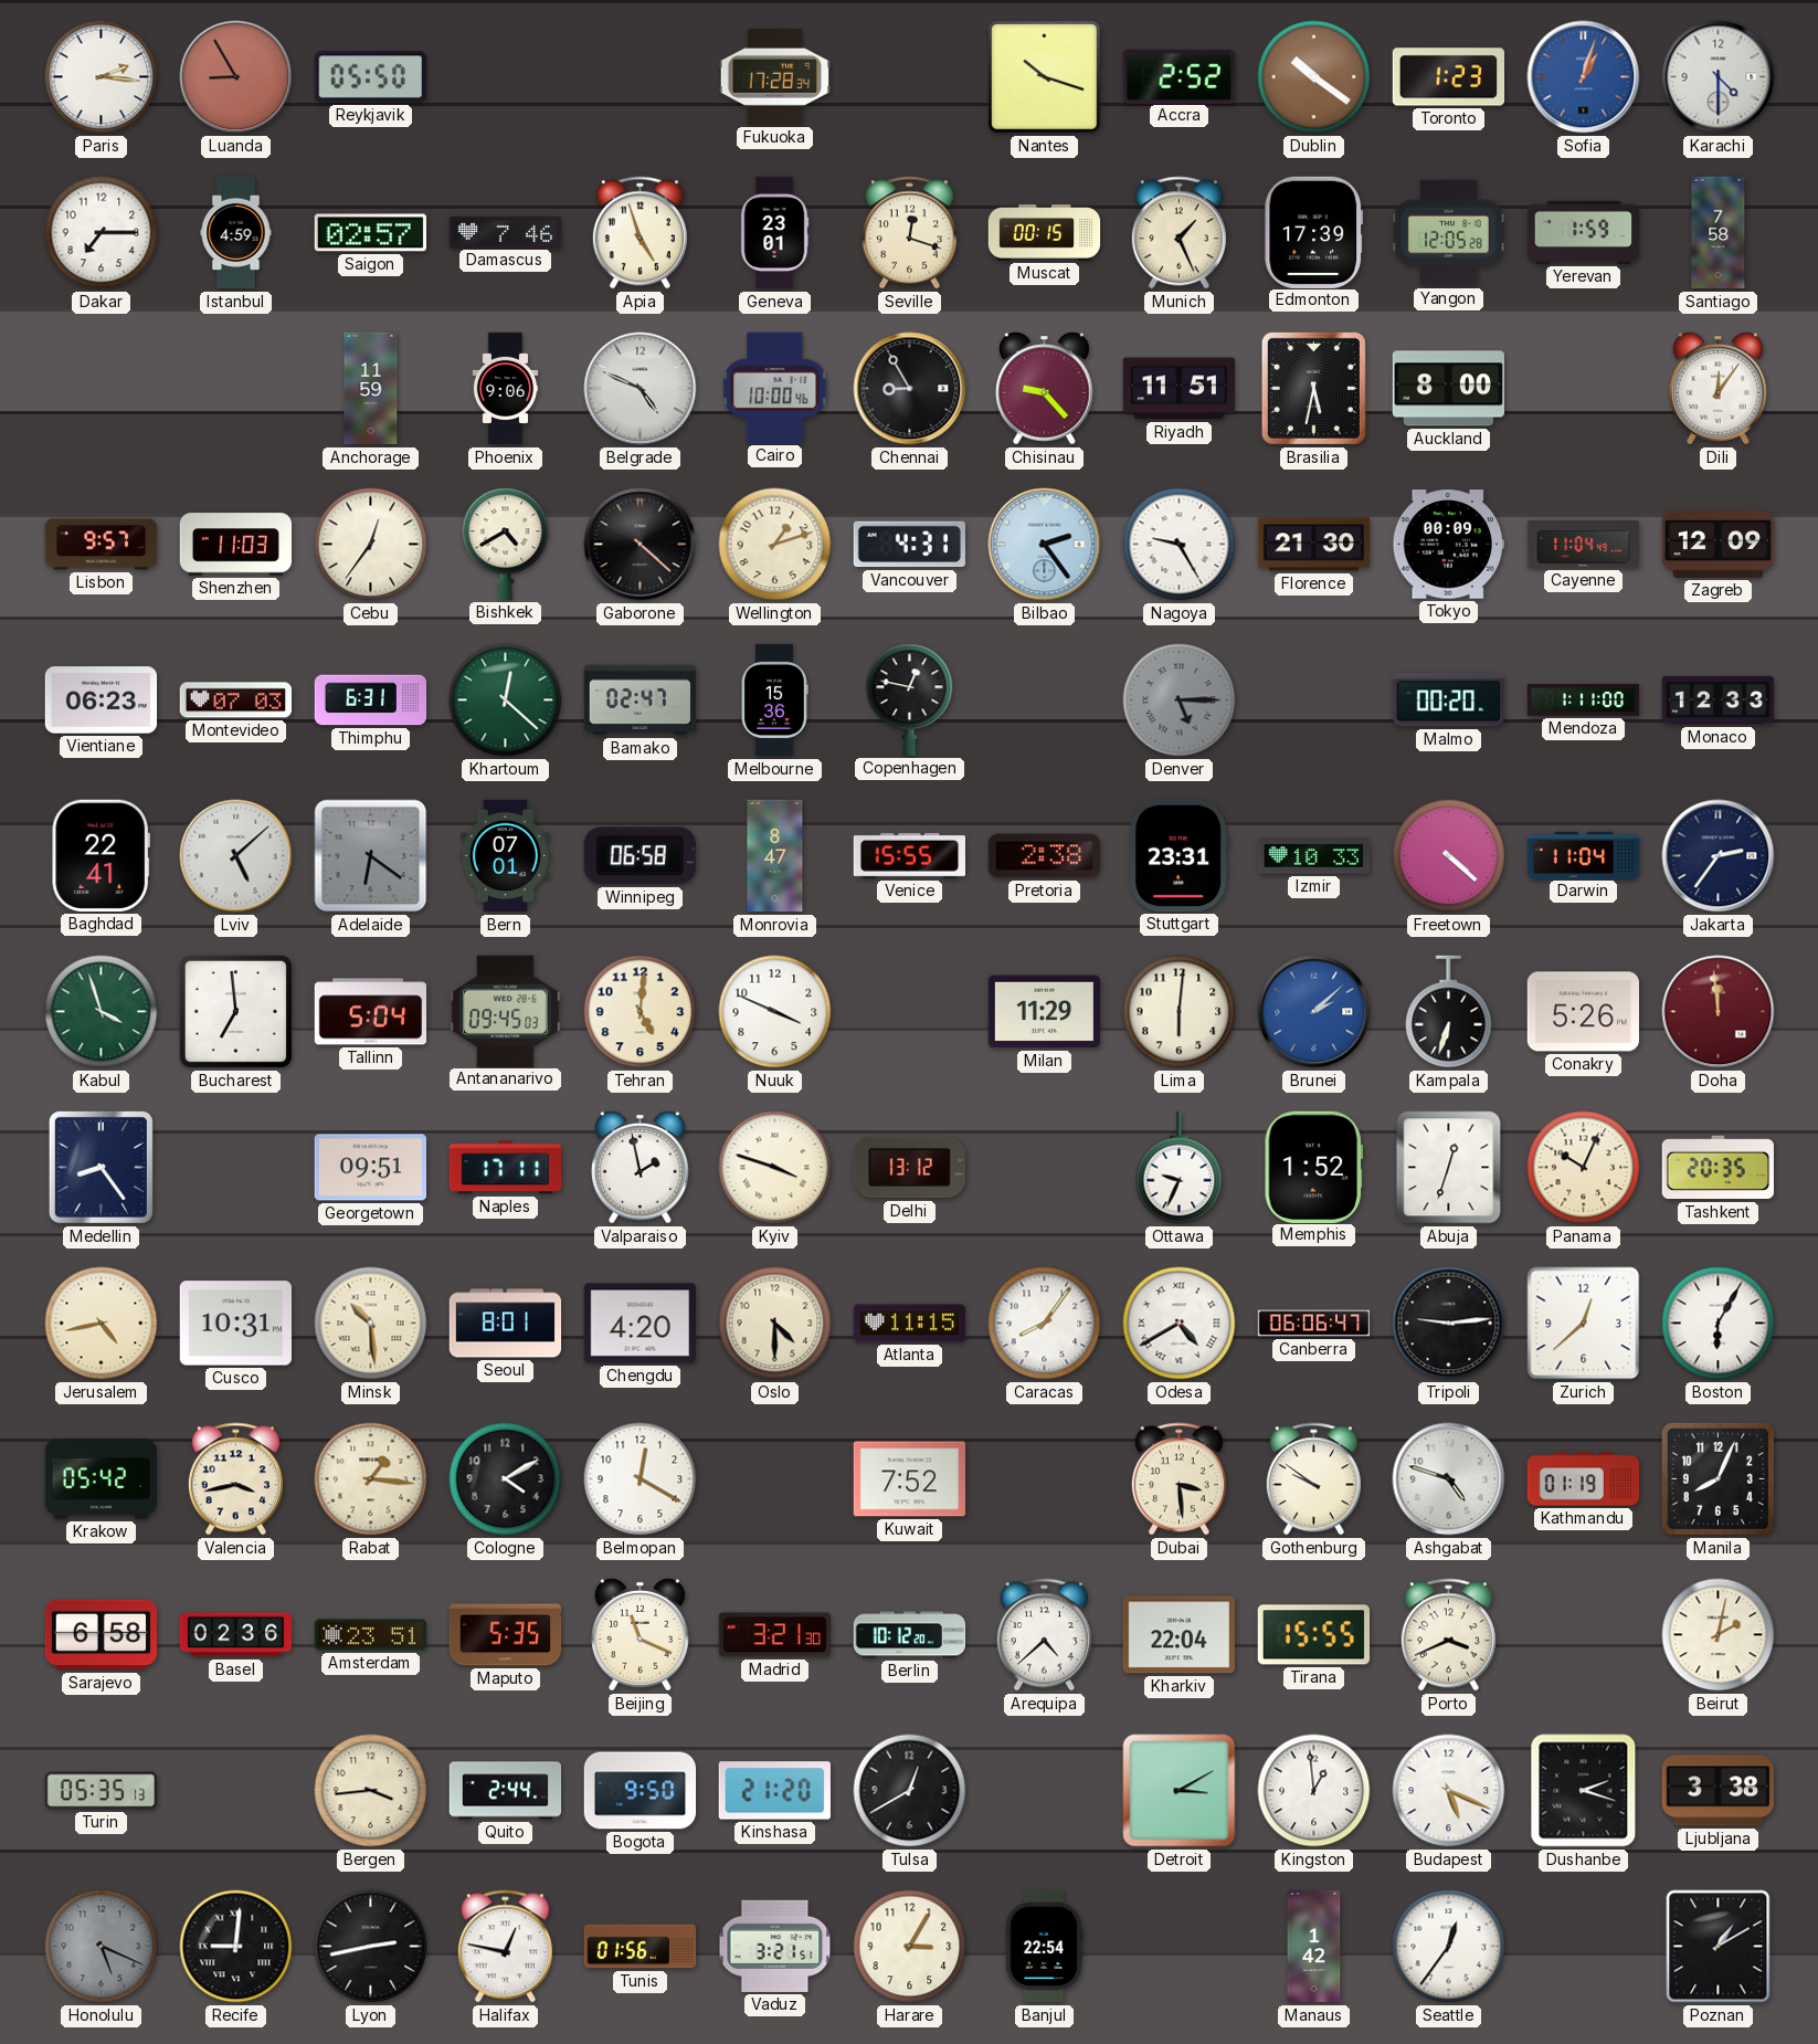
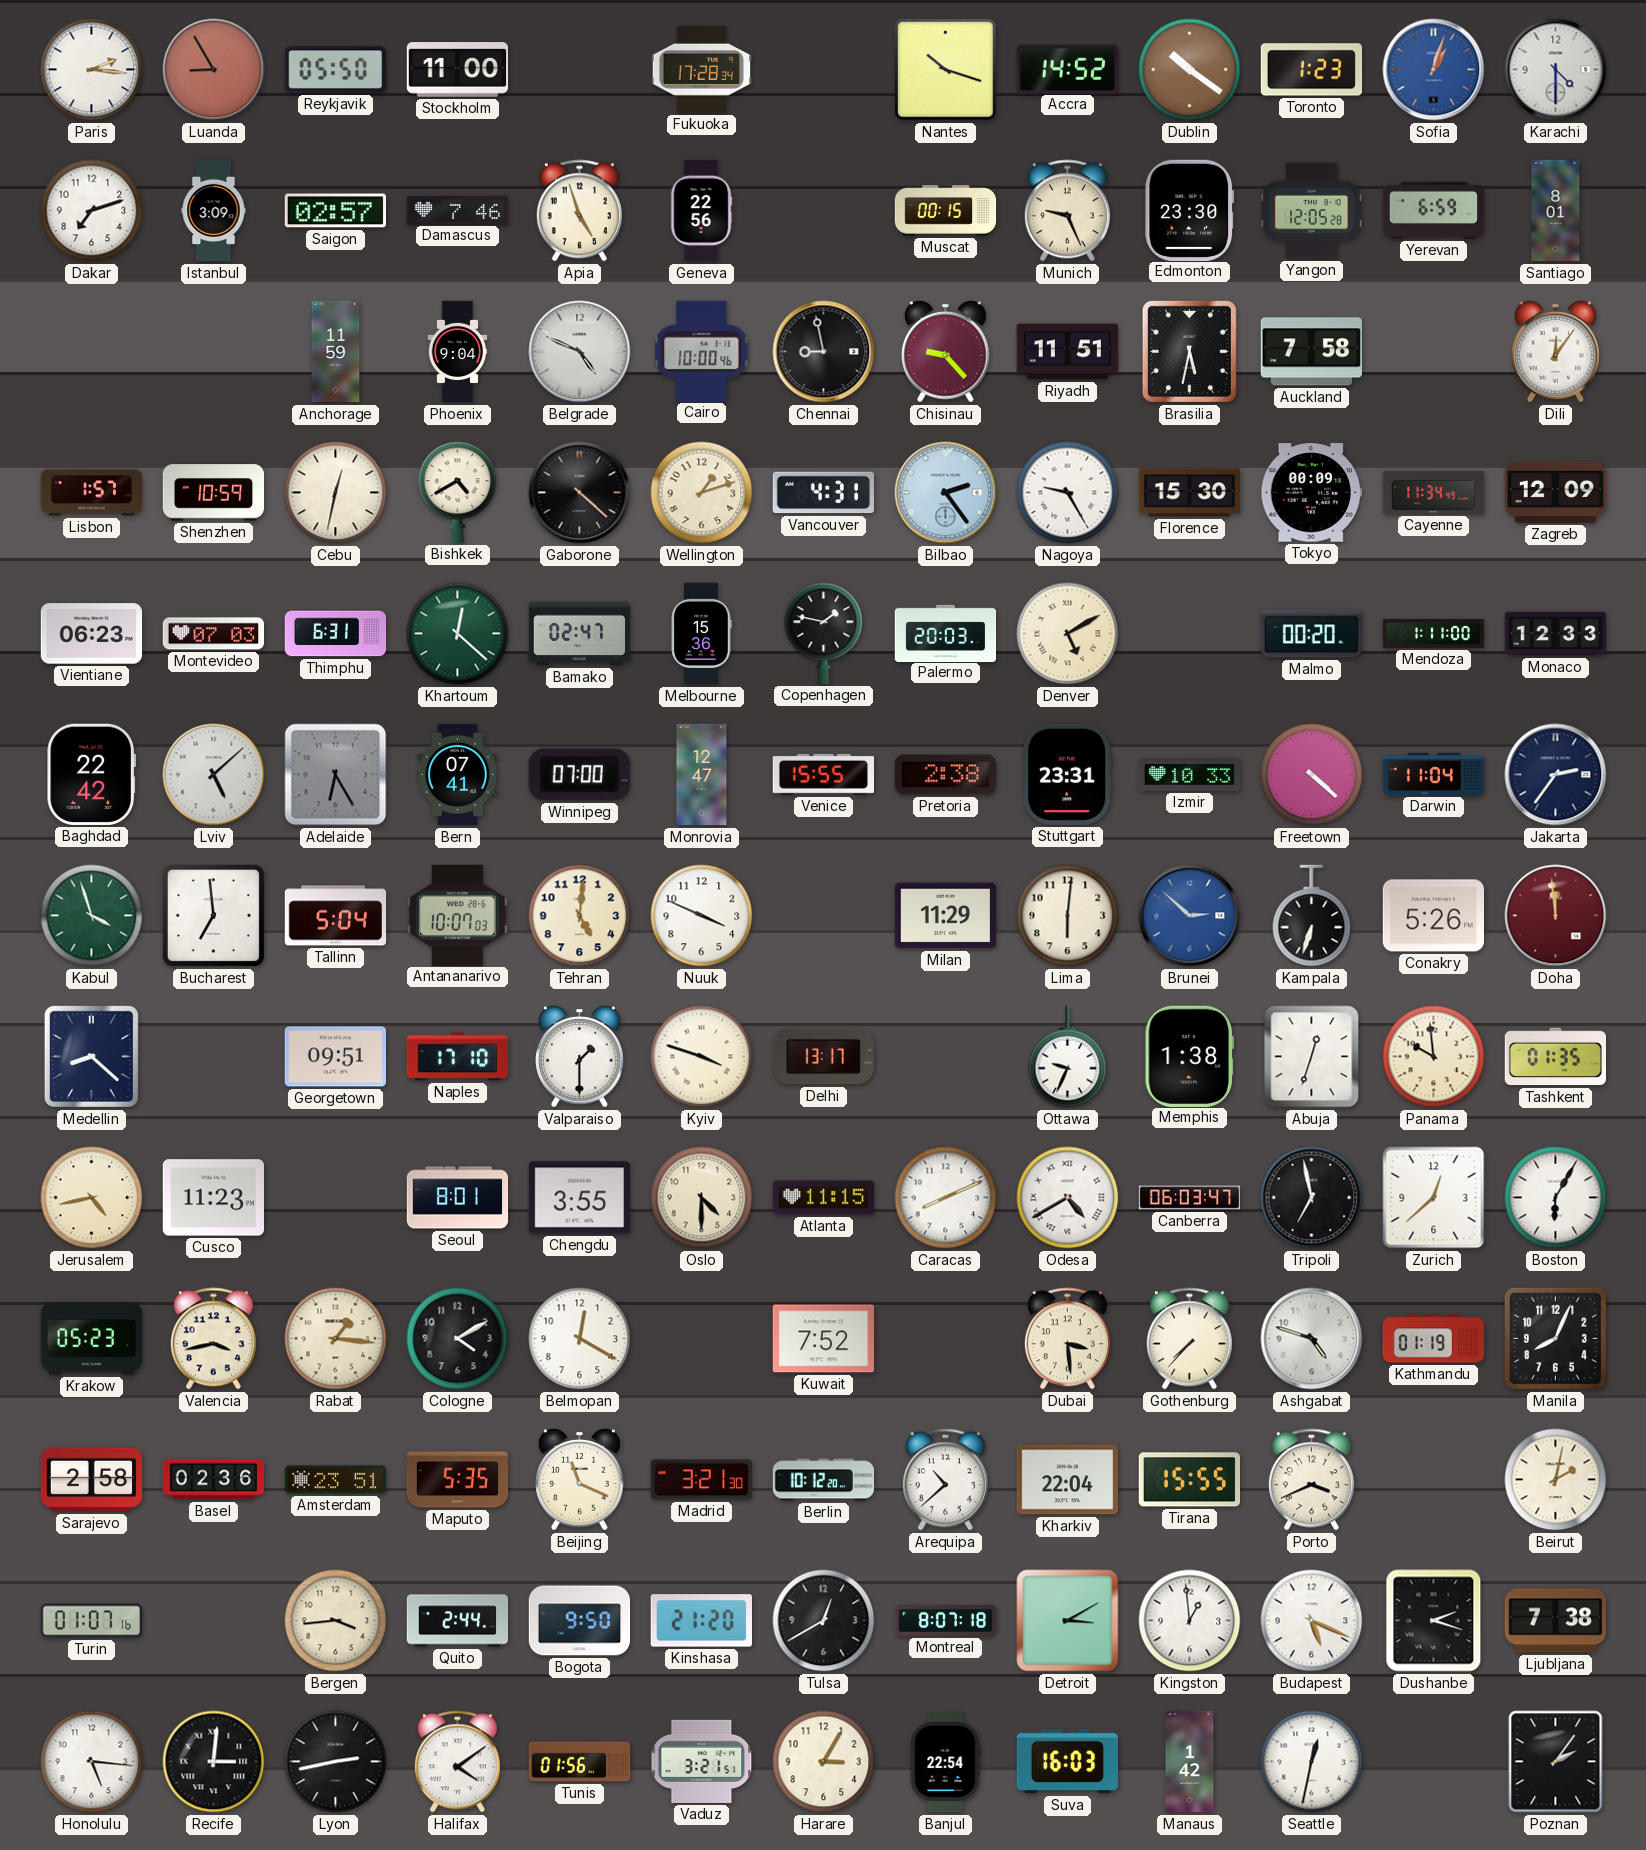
Stockholm: none -> 11:00 (458, 70)
Accra: 2:52 -> 14:52 (1067, 69)
Dakar: 7:15 -> 7:12 (92, 211)
Istanbul: 4:59 -> 3:09 (214, 211)
Geneva: 23:01 -> 22:56 (701, 211)
Seville: 12:18 -> none (909, 233)
Munich: 1:26 -> 9:26 (1067, 211)
Edmonton: 17:39 -> 23:30 (1190, 210)
Yerevan: 1:59 -> 6:59 (1434, 210)
Santiago: 7:58 -> 8:01 (1556, 211)
Phoenix: 9:06 -> 9:04 (458, 352)
Chennai: 8:55 -> 8:58 (824, 352)
Auckland: 8:00 -> 7:58 (1311, 352)
Lisbon: 9:57 -> 1:57 (92, 493)
Shenzhen: 11:03 -> 10:59 (214, 493)
Cebu: 12:36 -> 12:32 (336, 493)
Florence: 21:30 -> 15:30 (1190, 493)
Cayenne: 11:04 -> 11:34 (1434, 492)
Copenhagen: 12:47 -> 1:47 (824, 633)
Palermo: none -> 20:03 (946, 633)
Denver: 5:15 -> 5:10 (1068, 634)
Denver dial: grey -> cream (1068, 634)
Baghdad: 22:41 -> 22:42 (91, 774)
Adelaide: 6:21 -> 6:25 (336, 775)
Bern: 07:01 -> 07:41 (457, 775)
Winnipeg: 06:58 -> 07:00 (579, 775)
Monrovia: 8:47 -> 12:47 (702, 775)
Antananarivo: 09:45 -> 10:07 (458, 915)
Brunei: 2:08 -> 2:52 (1190, 916)
Medellin: 8:24 -> 8:22 (91, 1056)
Naples: 17:11 -> 17:10 (458, 1057)
Valparaiso: 1:58 -> 1:30 (580, 1057)
Delhi: 13:12 -> 13:17 (823, 1057)
Memphis: 1:52 -> 1:38 (1189, 1056)
Panama: 10:04 -> 9:59 (1434, 1057)
Tashkent: 20:35 -> 01:35 (1555, 1057)
Cusco: 10:31 -> 11:23 (213, 1198)
Minsk: 10:29 -> none (371, 1324)
Chengdu: 4:20 -> 3:55 (579, 1198)
Caracas: 8:06 -> 8:11 (946, 1198)
Canberra: 06:06 -> 06:03 (1190, 1198)
Tripoli: 9:14 -> 6:58 (1312, 1198)
Krakow: 05:42 -> 05:23 (91, 1339)
Gothenburg: 9:51 -> 7:37 (1189, 1339)
Sarajevo: 6:58 -> 2:58 (92, 1480)
Arequipa: 4:38 -> 10:38 (945, 1480)
Turin: 05:35 -> 01:07 (92, 1621)
Montreal: none -> 8:07 (946, 1621)
Ljubljana: 3:38 -> 7:38 (1555, 1621)
Honolulu: 5:19 -> 5:16 (92, 1762)
Honolulu dial: grey -> white (92, 1762)
Recife: 9:01 -> 3:01 (214, 1762)
Halifax: 12:47 -> 4:09 (457, 1762)
Suva: none -> 16:03 (1067, 1762)
Seattle: 12:36 -> 12:32 (1312, 1762)
Poznan: 1:10 -> 2:06 (1556, 1762)
